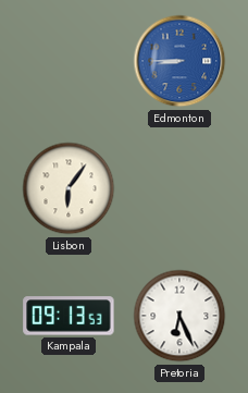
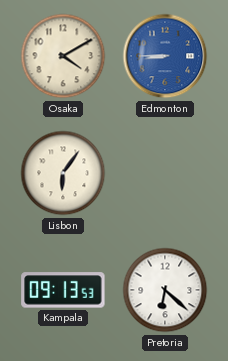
Osaka: none -> 4:10 (63, 56)
Pretoria: 6:26 -> 6:22 (165, 290)
